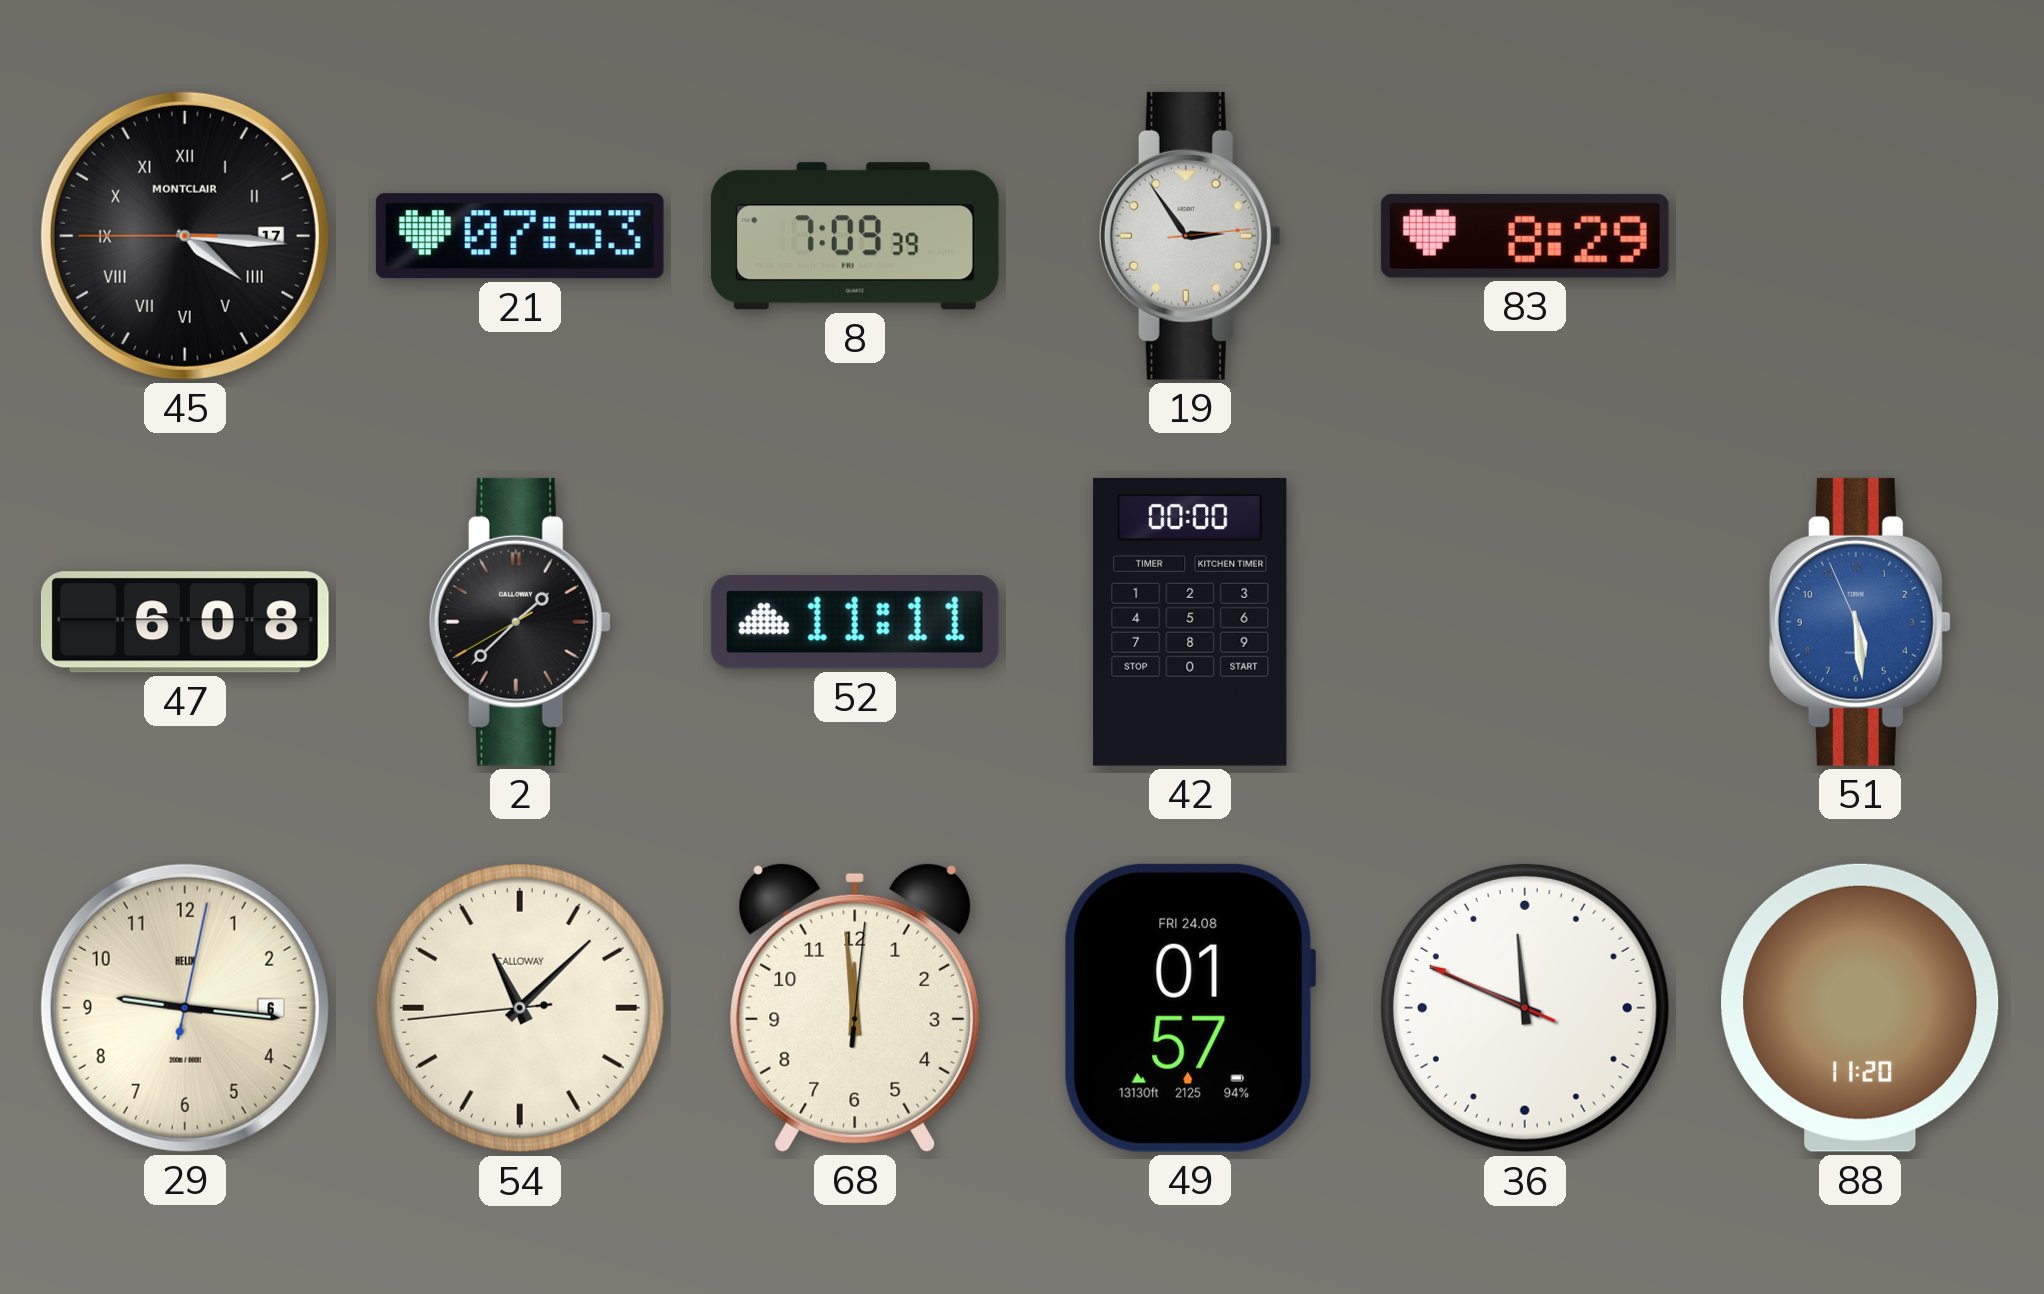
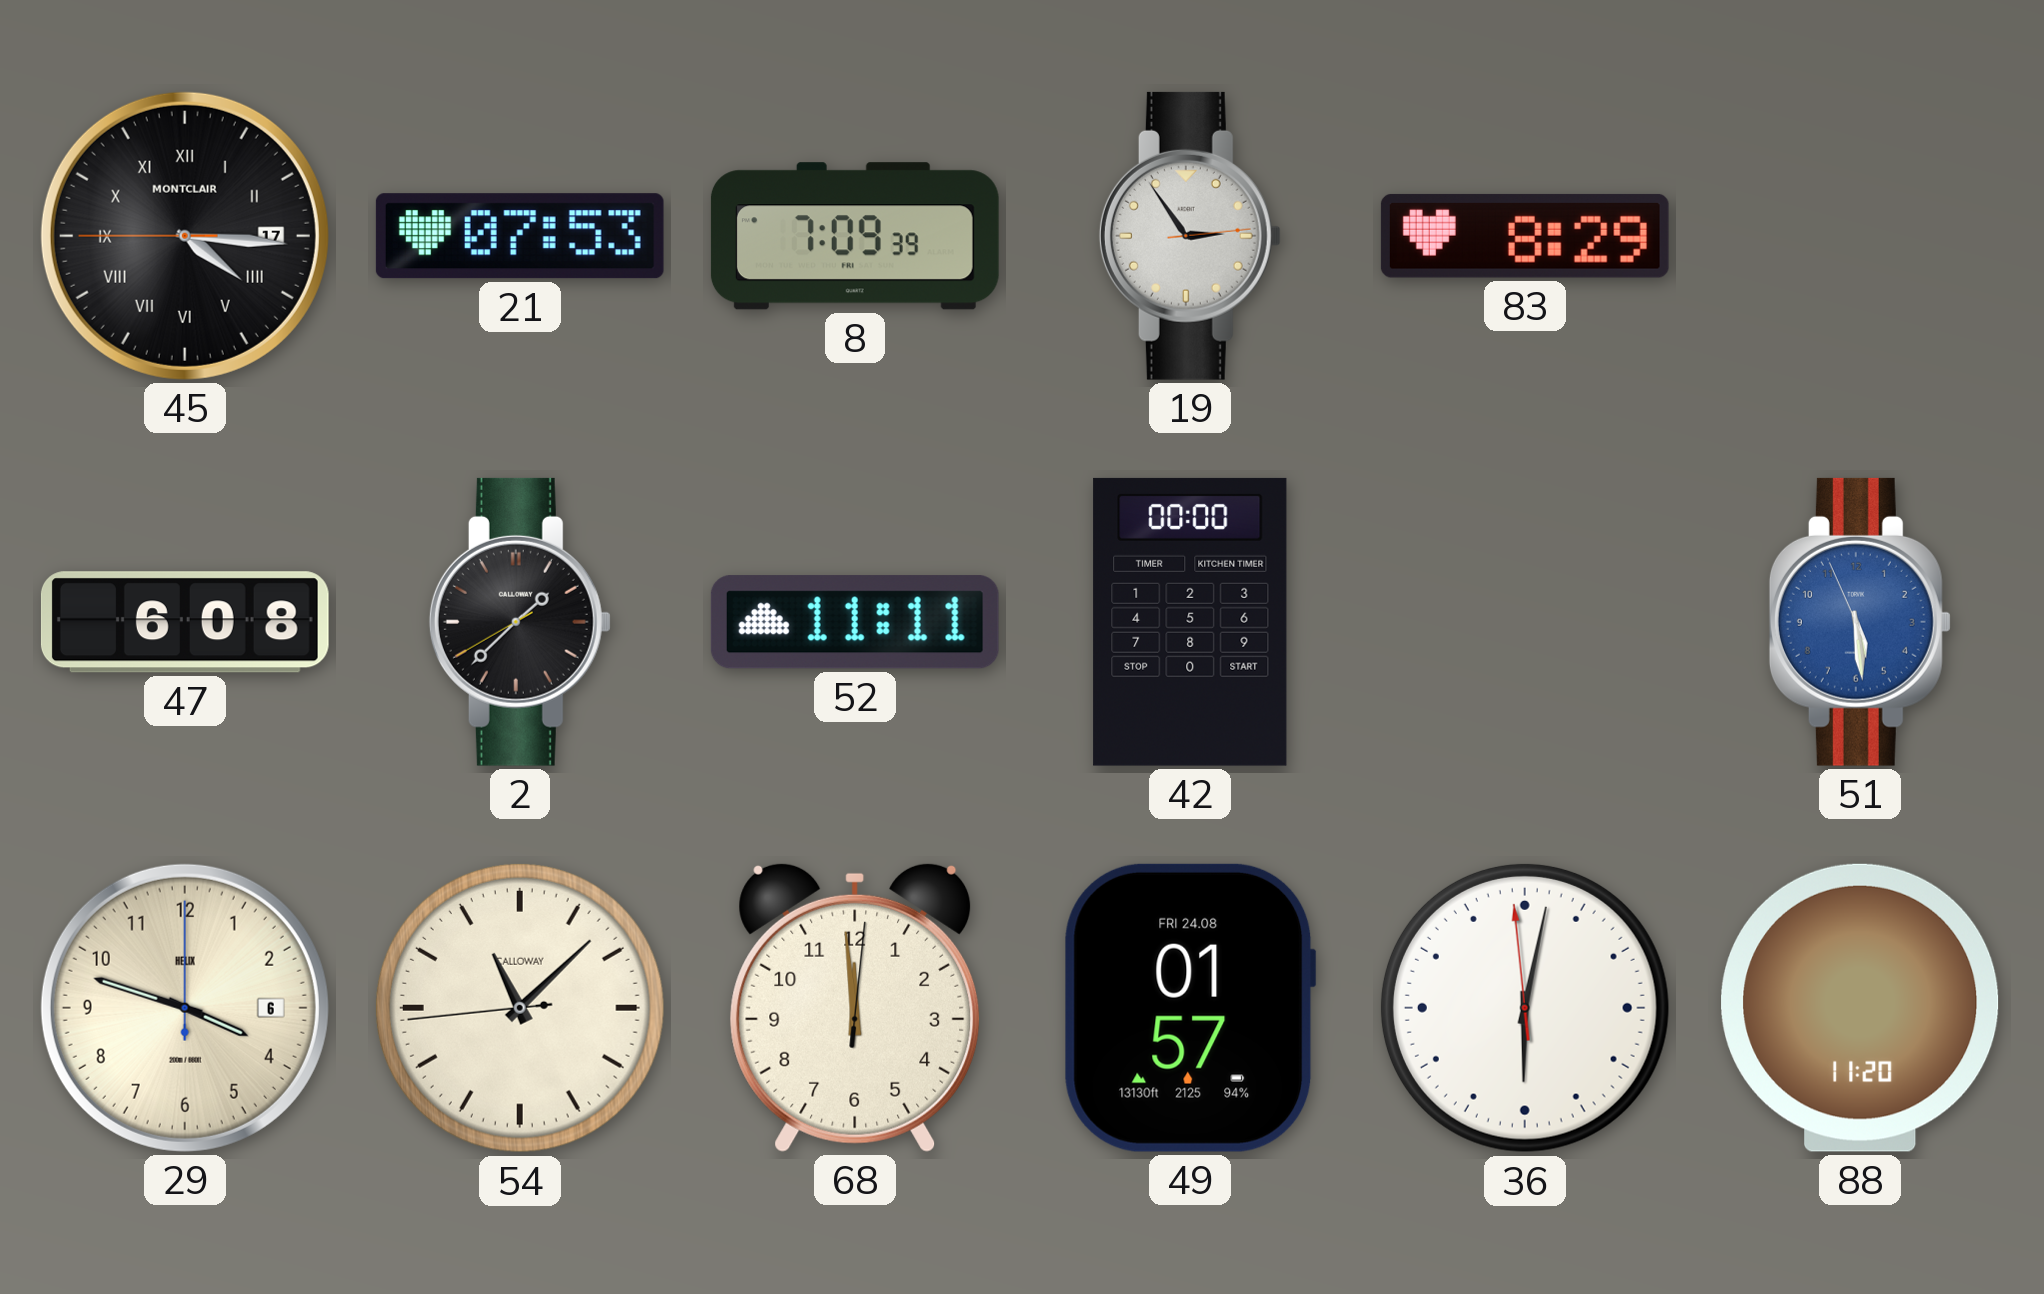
29: 9:16 -> 3:48 (185, 1008)
36: 11:48 -> 6:01 (1525, 1008)
